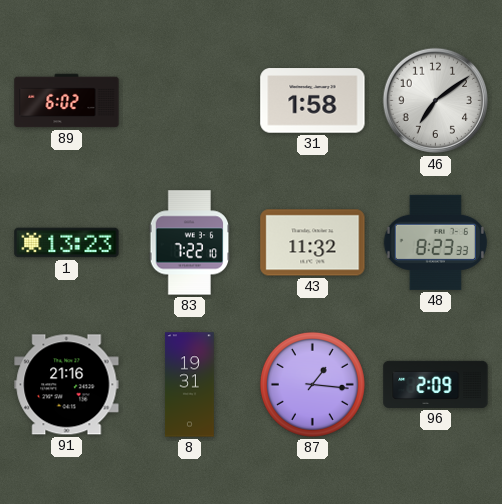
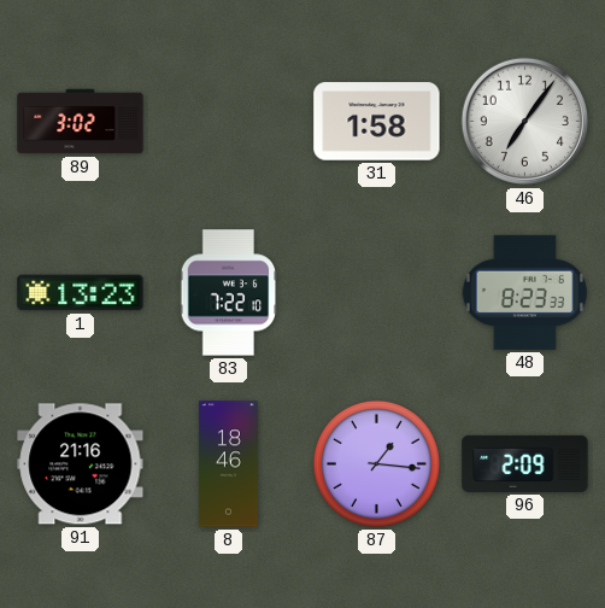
89: 6:02 -> 3:02 (81, 122)
46: 7:09 -> 7:06 (525, 122)
43: 11:32 -> none (313, 243)
8: 19:31 -> 18:46 (229, 464)
